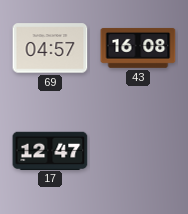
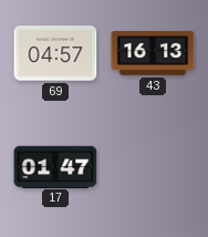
43: 16:08 -> 16:13 (153, 53)
17: 12:47 -> 01:47 (55, 166)
